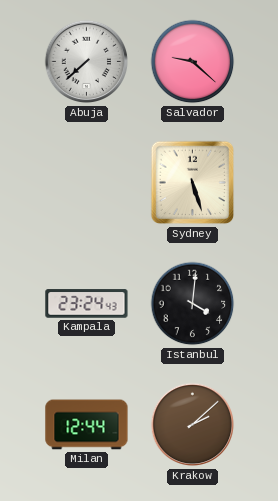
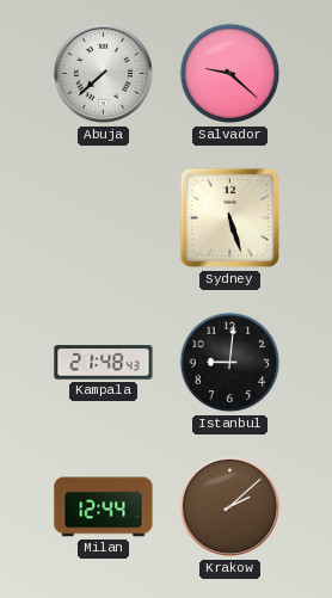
Kampala: 23:24 -> 21:48 (104, 363)
Istanbul: 4:01 -> 9:01 (230, 363)
